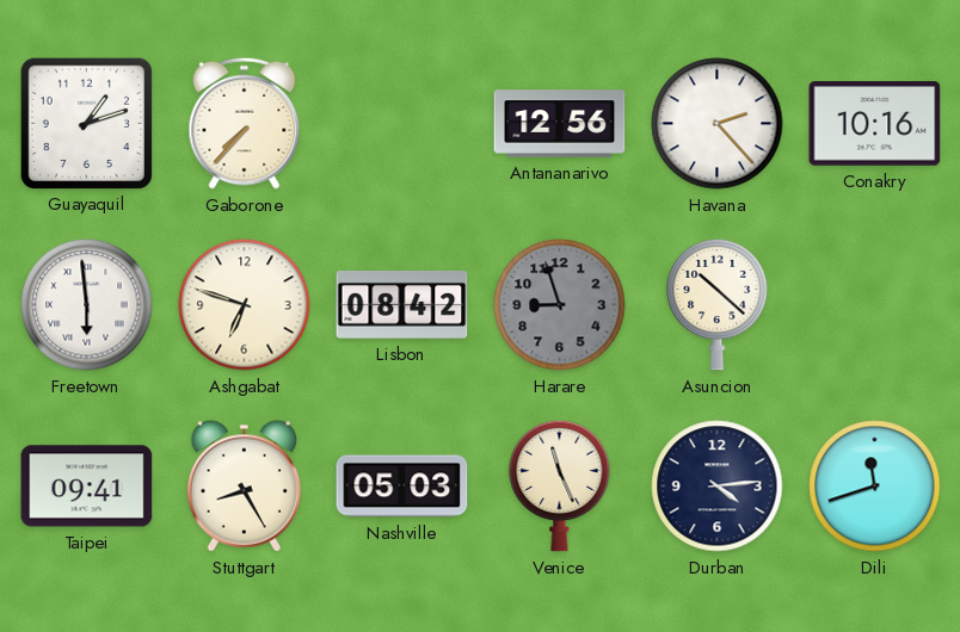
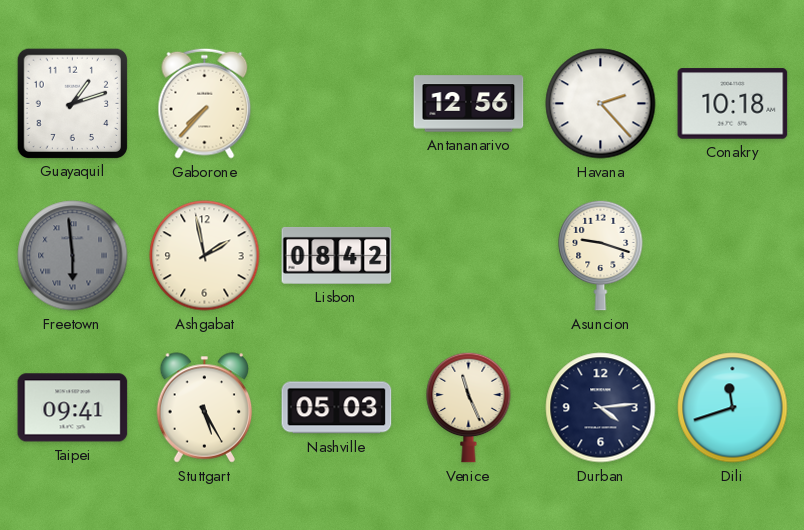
Conakry: 10:16 -> 10:18 (733, 104)
Freetown dial: white -> grey (73, 256)
Ashgabat: 6:48 -> 1:58 (205, 256)
Harare: 8:57 -> none (560, 305)
Asuncion: 10:22 -> 9:18 (601, 255)
Stuttgart: 8:25 -> 5:25 (205, 408)
